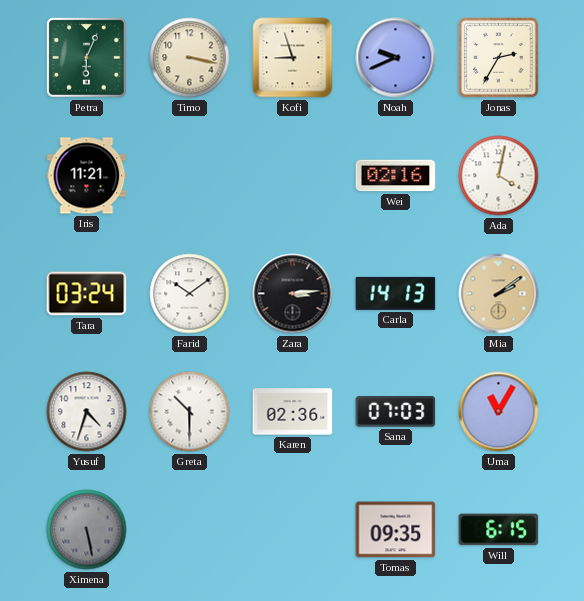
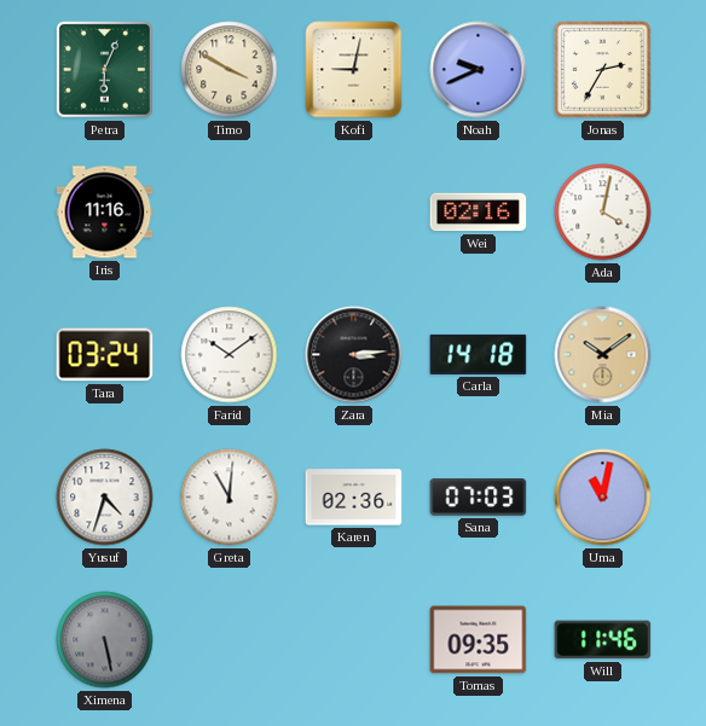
Timo: 3:17 -> 3:50 (230, 70)
Kofi: 8:57 -> 9:02 (354, 70)
Iris: 11:21 -> 11:16 (105, 213)
Carla: 14:13 -> 14:18 (479, 354)
Mia: 2:09 -> 10:09 (603, 355)
Greta: 10:30 -> 11:01 (230, 498)
Uma: 11:05 -> 11:02 (603, 498)
Will: 6:15 -> 11:46 (603, 640)
